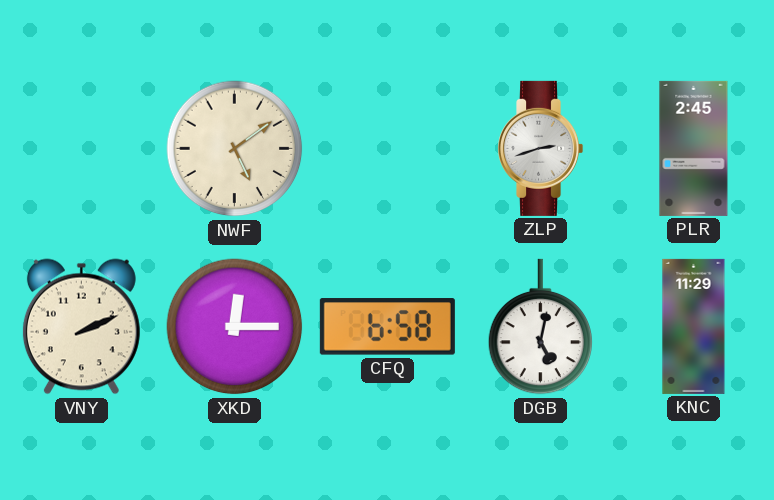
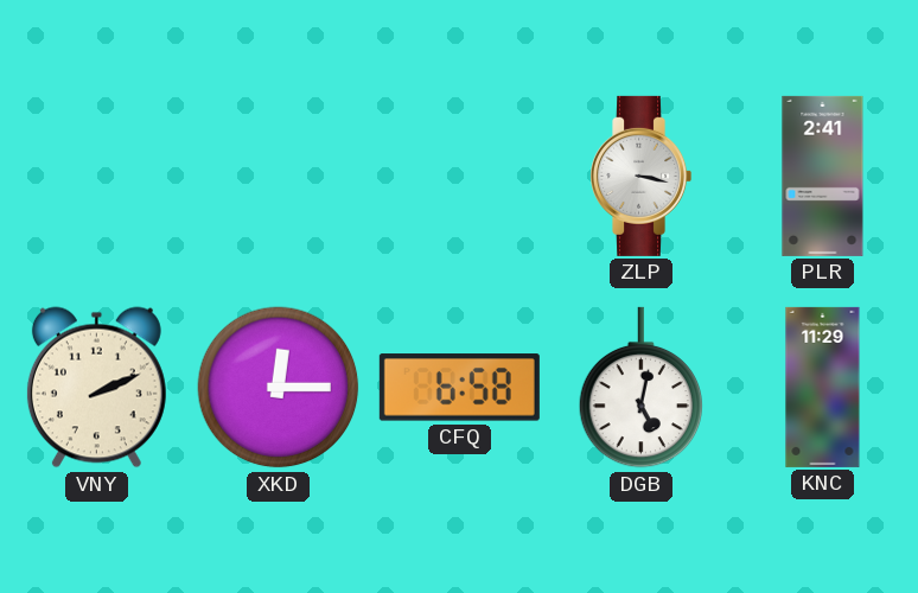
NWF: 5:09 -> none (235, 149)
ZLP: 2:42 -> 3:17 (642, 176)
PLR: 2:45 -> 2:41 (823, 176)
